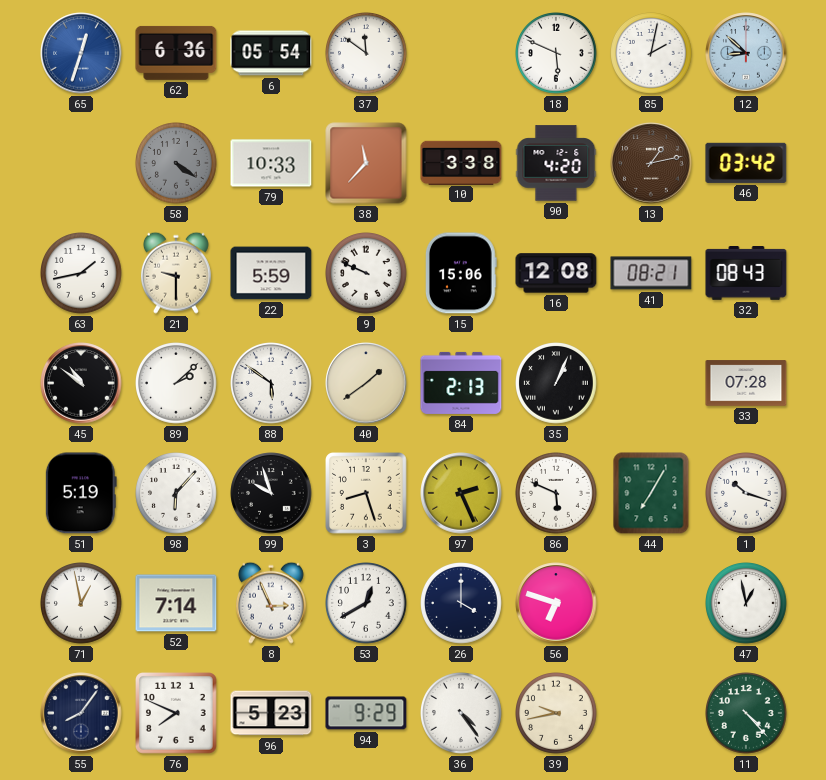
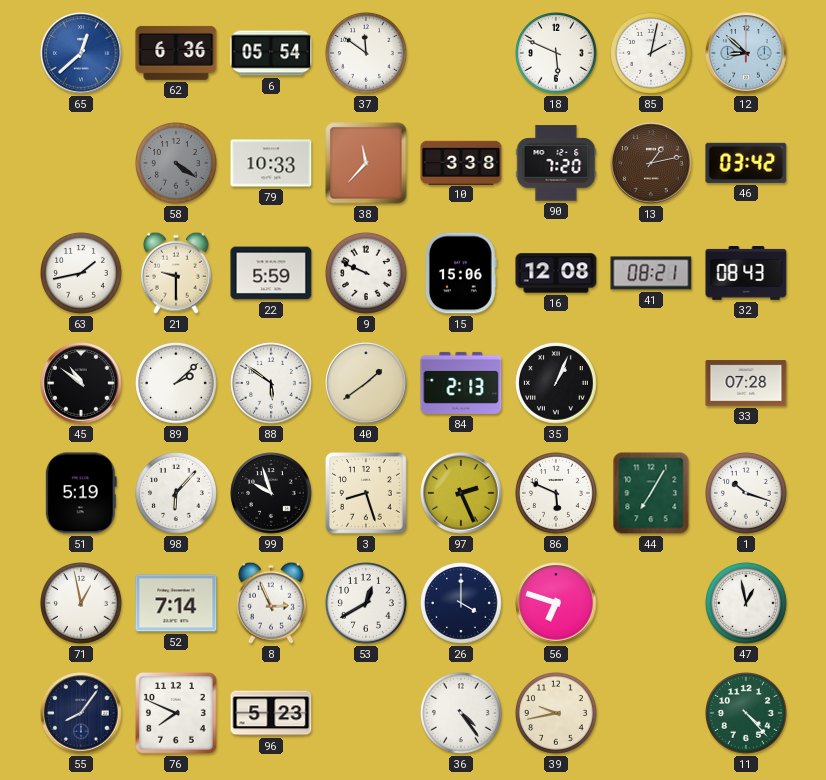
65: 12:33 -> 12:38 (81, 53)
90: 4:20 -> 7:20 (556, 163)
94: 9:29 -> none (366, 713)
